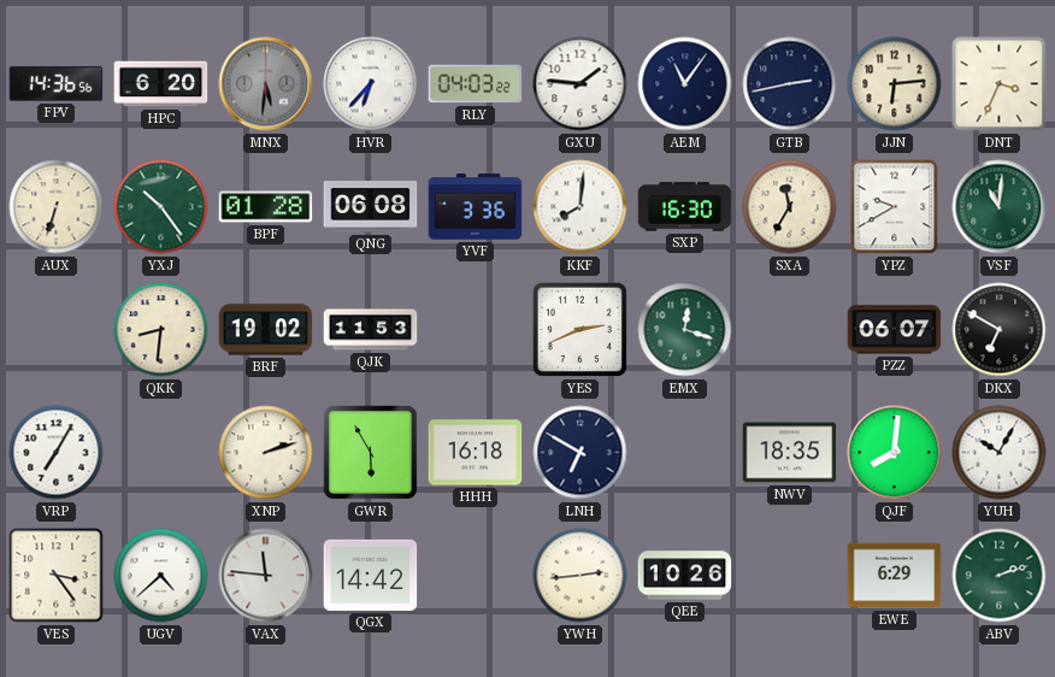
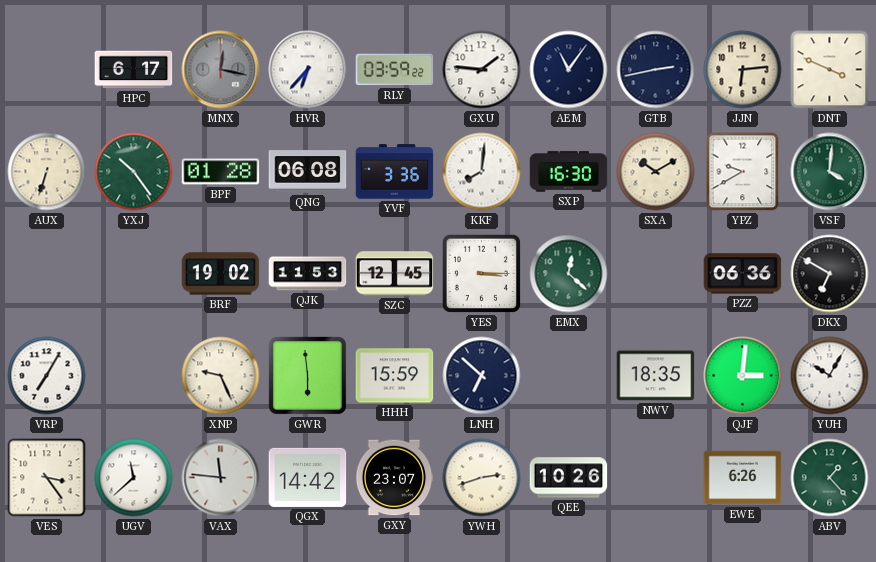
FPV: 14:36 -> none (57, 84)
HPC: 6:20 -> 6:17 (134, 70)
MNX: 5:31 -> 12:17 (221, 70)
RLY: 04:03 -> 03:59 (395, 70)
DNT: 3:34 -> 3:49 (830, 70)
SXA: 11:35 -> 10:10 (656, 172)
VSF: 11:01 -> 4:01 (830, 172)
QKK: 8:31 -> none (161, 330)
SZC: none -> 12:45 (395, 274)
YES: 2:41 -> 3:15 (481, 273)
EMX: 12:18 -> 12:22 (569, 274)
PZZ: 06:07 -> 06:36 (743, 274)
XNP: 2:12 -> 9:26 (221, 376)
GWR: 5:55 -> 5:59 (307, 375)
HHH: 16:18 -> 15:59 (395, 376)
LNH: 6:50 -> 6:52 (482, 376)
QJF: 8:01 -> 3:01 (743, 376)
UGV: 4:38 -> 11:38 (134, 478)
GXY: none -> 23:07 (394, 478)
YWH: 2:44 -> 2:42 (482, 478)
EWE: 6:29 -> 6:26 (743, 478)
ABV: 2:12 -> 1:23 (830, 478)
